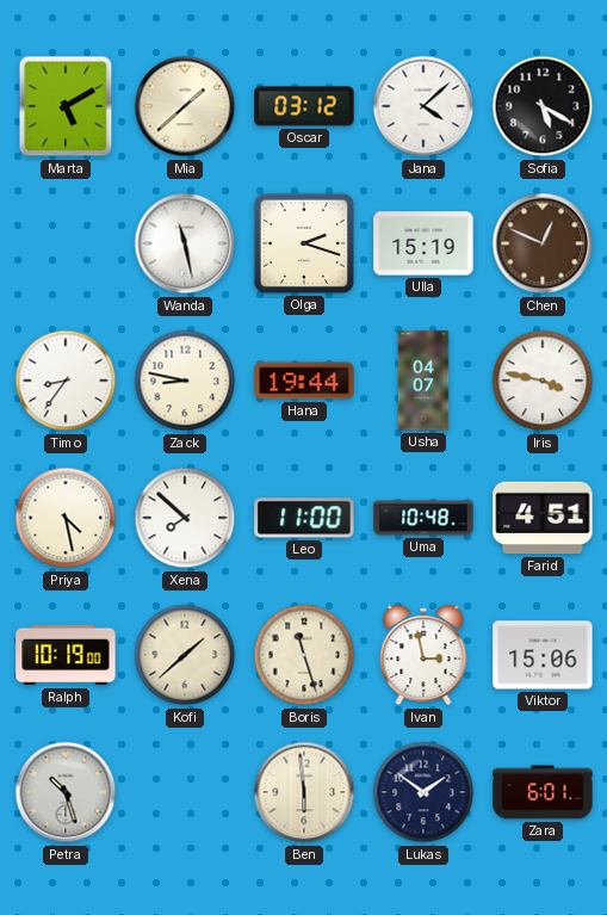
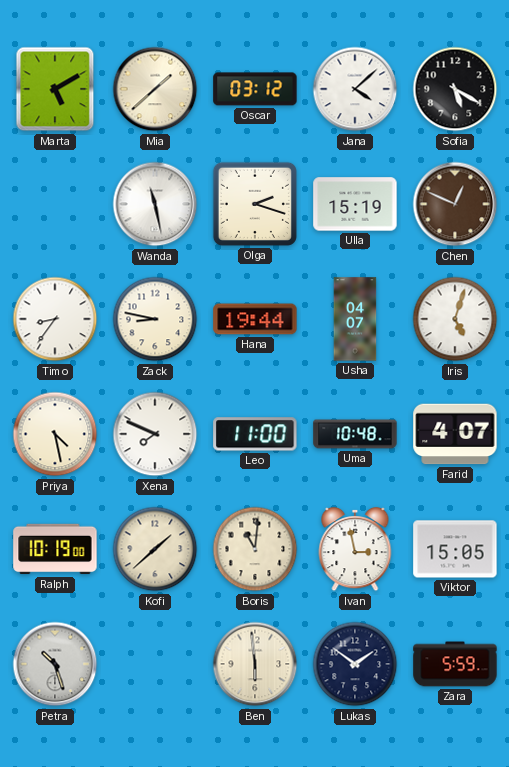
Iris: 3:47 -> 5:03 (455, 319)
Xena: 7:52 -> 7:49 (155, 434)
Farid: 4:51 -> 4:07 (455, 434)
Boris: 11:27 -> 11:01 (255, 549)
Viktor: 15:06 -> 15:05 (455, 549)
Zara: 6:01 -> 5:59 (455, 664)
